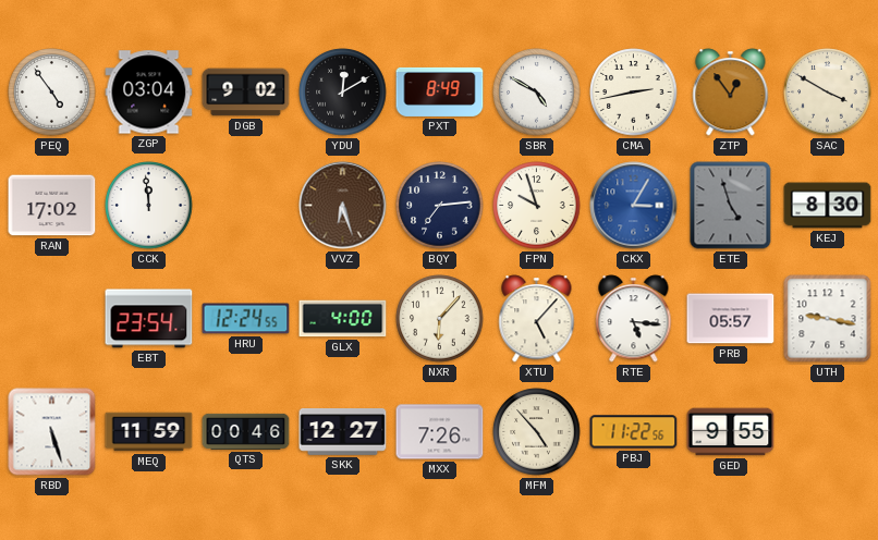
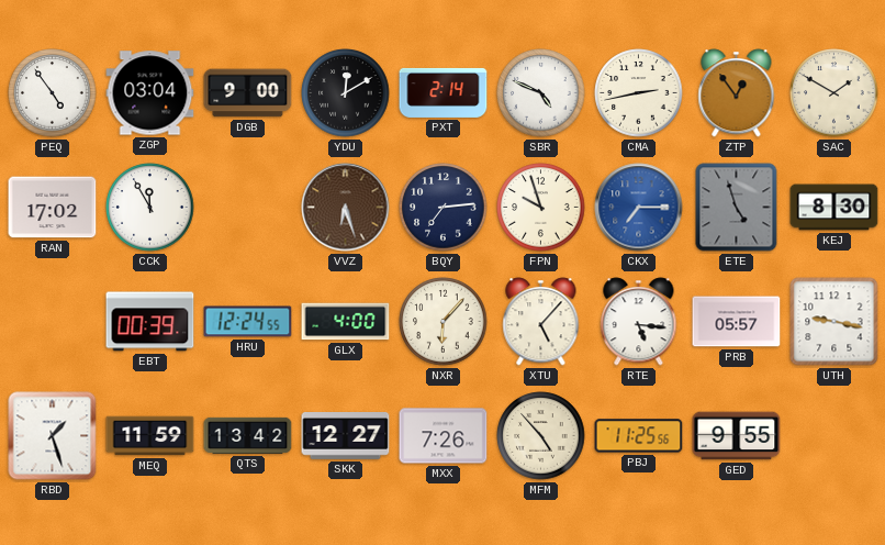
DGB: 9:02 -> 9:00 (248, 93)
PXT: 8:49 -> 2:14 (444, 92)
SBR: 4:50 -> 4:49 (541, 93)
SAC: 3:50 -> 1:50 (834, 93)
CCK: 11:59 -> 11:55 (150, 208)
CKX: 3:05 -> 7:15 (639, 208)
EBT: 23:54 -> 00:39 (150, 322)
RBD: 5:27 -> 1:27 (53, 436)
QTS: 00:46 -> 13:42 (248, 435)
PBJ: 11:22 -> 11:25 (639, 436)
